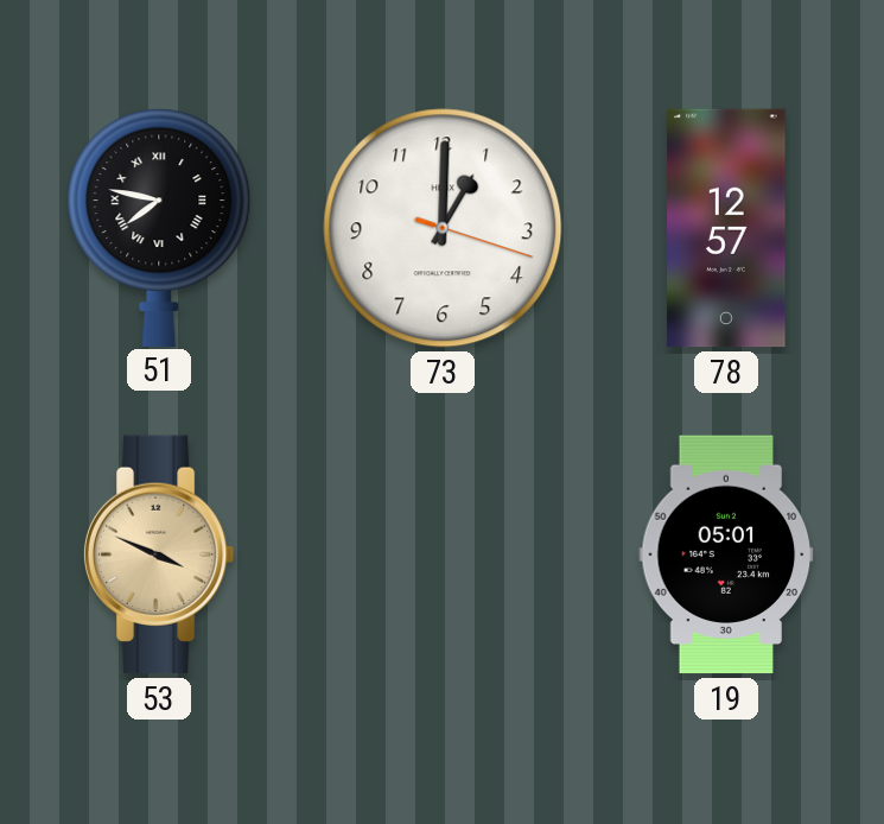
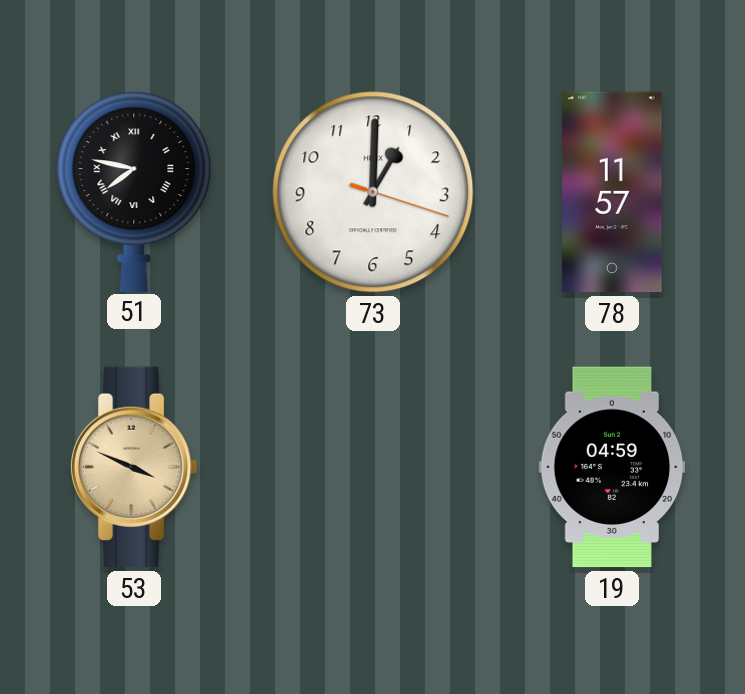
78: 12:57 -> 11:57 (612, 192)
19: 05:01 -> 04:59 (612, 467)
